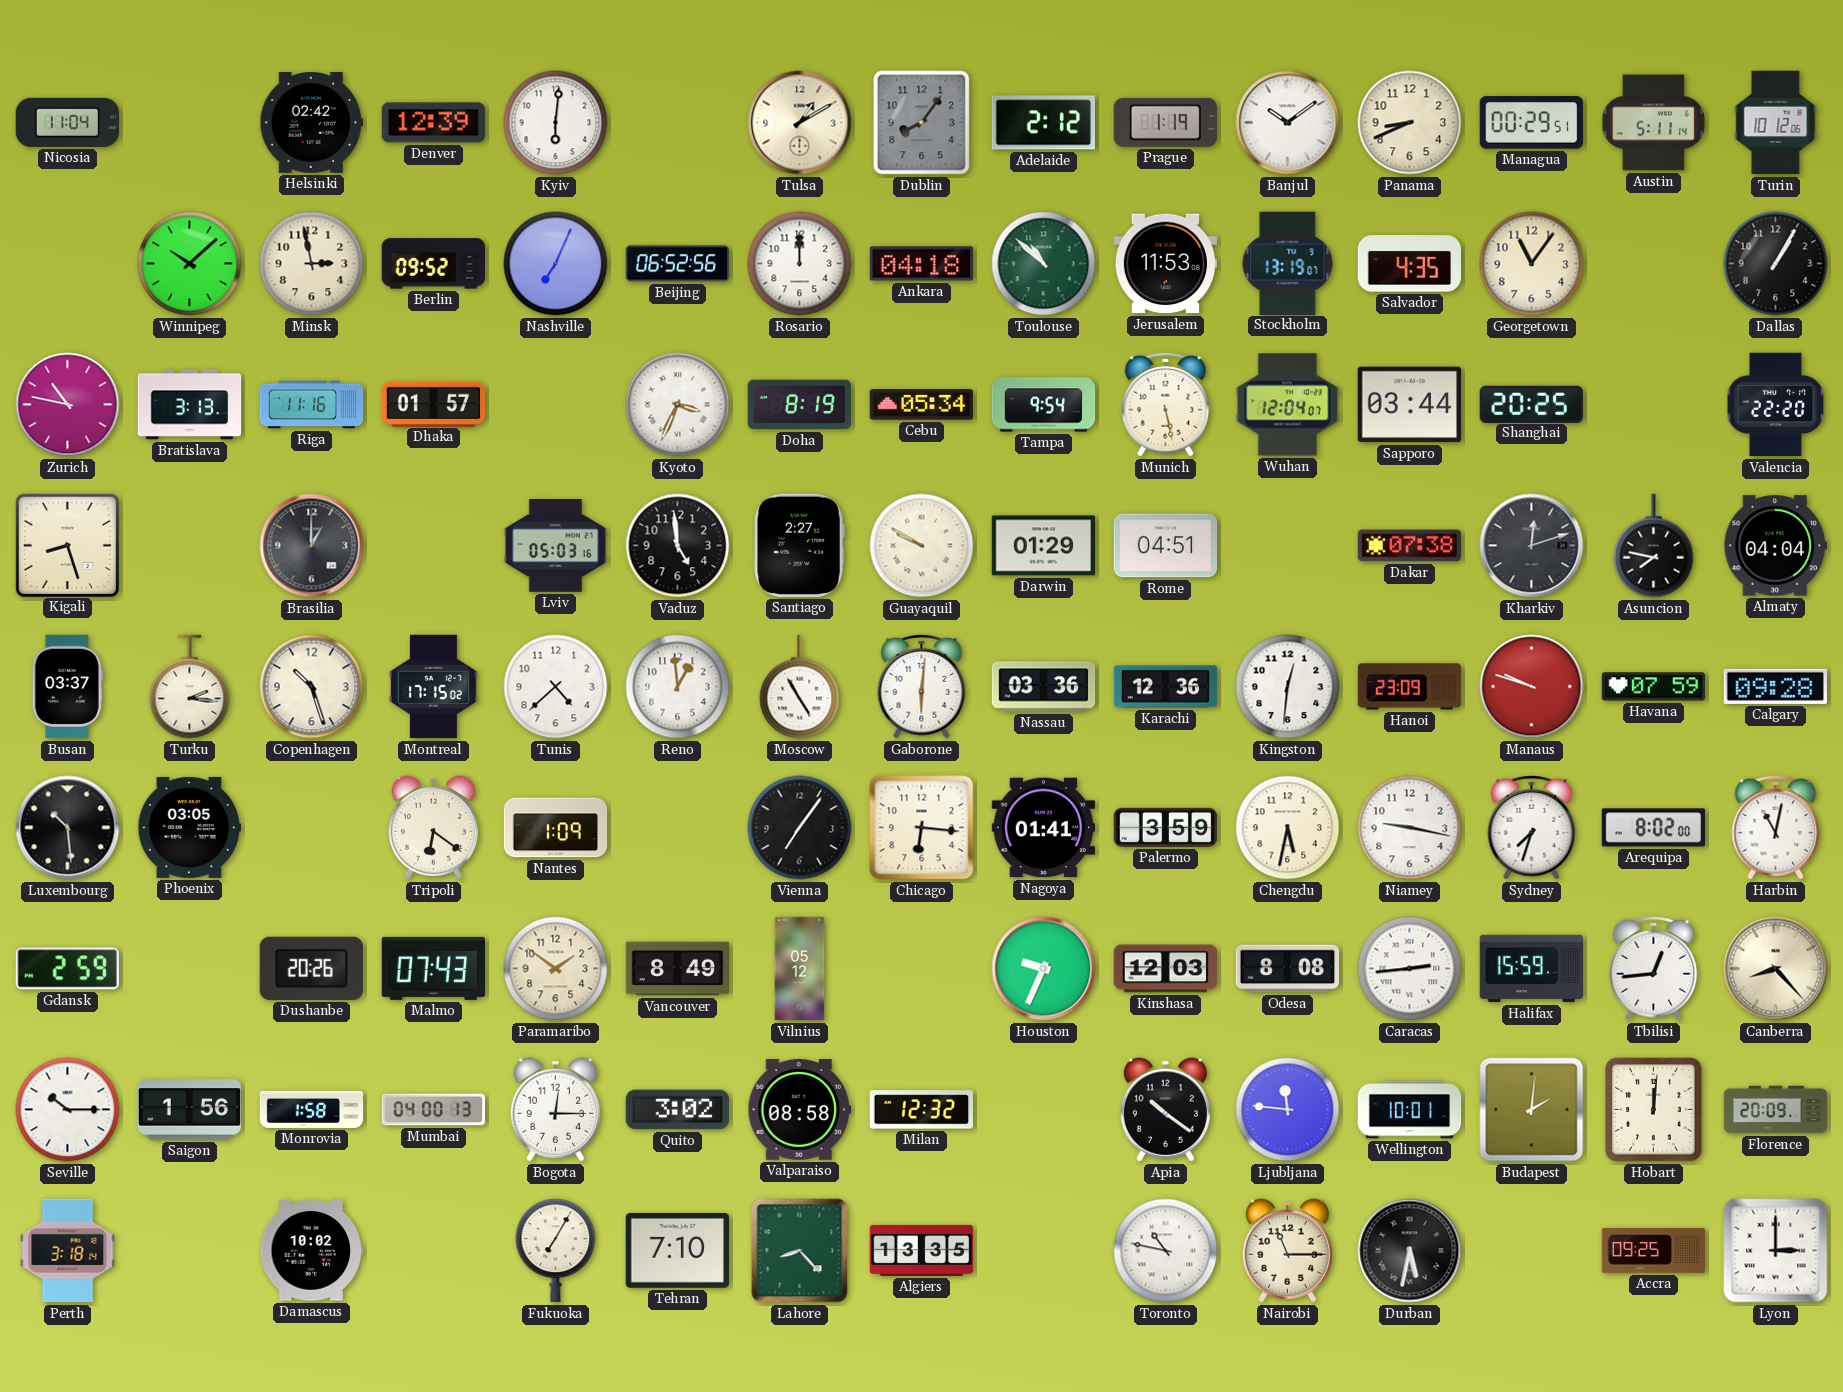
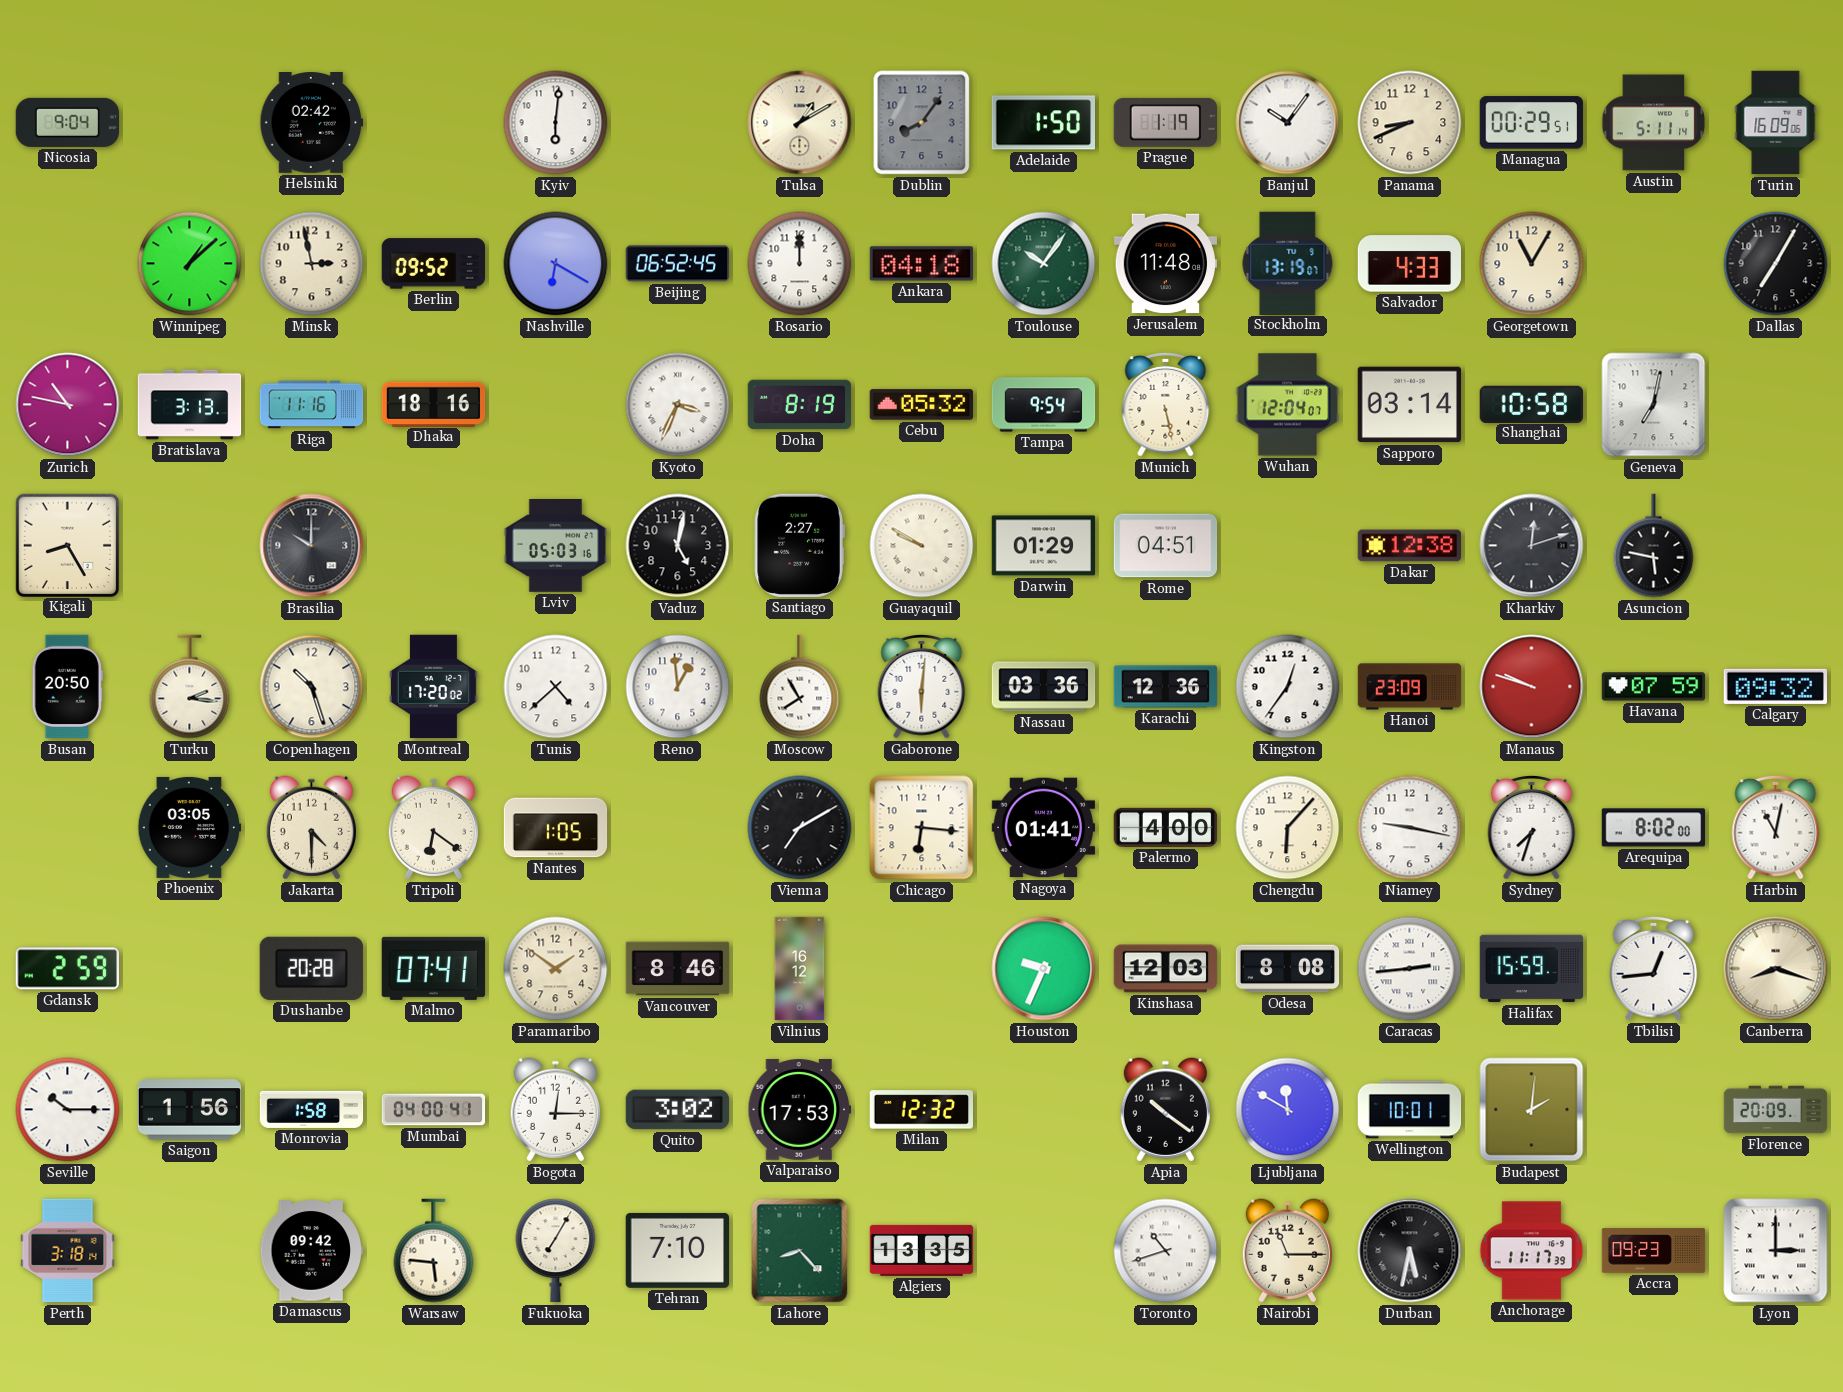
Nicosia: 11:04 -> 9:04 (67, 122)
Denver: 12:39 -> none (434, 123)
Adelaide: 2:12 -> 1:50 (1043, 123)
Banjul: 10:09 -> 10:06 (1288, 123)
Turin: 10:12 -> 16:09 (1776, 123)
Winnipeg: 10:08 -> 1:08 (190, 264)
Nashville: 7:04 -> 6:20 (556, 264)
Beijing: 06:52:56 -> 06:52:45 (677, 264)
Toulouse: 10:52 -> 10:06 (1044, 264)
Jerusalem: 11:53 -> 11:48 (1166, 264)
Salvador: 4:35 -> 4:33 (1410, 264)
Georgetown: 11:06 -> 11:05 (1532, 264)
Dallas: 1:05 -> 7:05 (1776, 264)
Dhaka: 01:57 -> 18:16 (434, 404)
Cebu: 05:34 -> 05:32 (921, 405)
Sapporo: 03:44 -> 03:14 (1409, 405)
Shanghai: 20:25 -> 10:58 (1532, 404)
Geneva: none -> 7:02 (1654, 405)
Valencia: 22:20 -> none (1776, 405)
Kigali: 8:27 -> 8:25 (67, 545)
Brasilia: 1:00 -> 10:00 (312, 546)
Vaduz: 4:59 -> 5:02 (678, 546)
Dakar: 07:38 -> 12:38 (1410, 546)
Asuncion: 7:47 -> 5:47 (1654, 546)
Almaty: 04:04 -> none (1775, 546)
Busan: 03:37 -> 20:50 (67, 687)
Montreal: 17:15 -> 17:20 (433, 687)
Moscow: 4:55 -> 7:55 (800, 687)
Kingston: 12:31 -> 12:36 (1288, 687)
Calgary: 09:28 -> 09:32 (1775, 686)
Luxembourg: 10:29 -> none (68, 828)
Jakarta: none -> 4:30 (311, 828)
Nantes: 1:09 -> 1:05 (556, 828)
Vienna: 7:06 -> 7:10 (800, 828)
Palermo: 3:59 -> 4:00 (1166, 827)
Chengdu: 5:32 -> 6:07 (1288, 828)
Dushanbe: 20:26 -> 20:28 (311, 968)
Malmo: 07:43 -> 07:41 (433, 968)
Vancouver: 8:49 -> 8:46 (678, 969)
Vilnius: 05:12 -> 16:12 (800, 969)
Canberra: 8:23 -> 8:18 (1776, 969)
Mumbai: 04:00:13 -> 04:00:41 (434, 1110)
Valparaiso: 08:58 -> 17:53 (800, 1110)
Ljubljana: 11:46 -> 11:50 (1288, 1110)
Hobart: 12:01 -> none (1654, 1110)
Damascus: 10:02 -> 09:42 (312, 1251)
Warsaw: none -> 5:46 (434, 1251)
Toronto: 10:47 -> 10:42 (1166, 1251)
Anchorage: none -> 11:17 (1532, 1251)
Accra: 09:25 -> 09:23 (1654, 1251)
